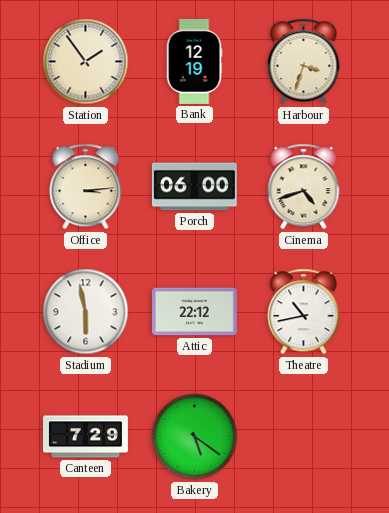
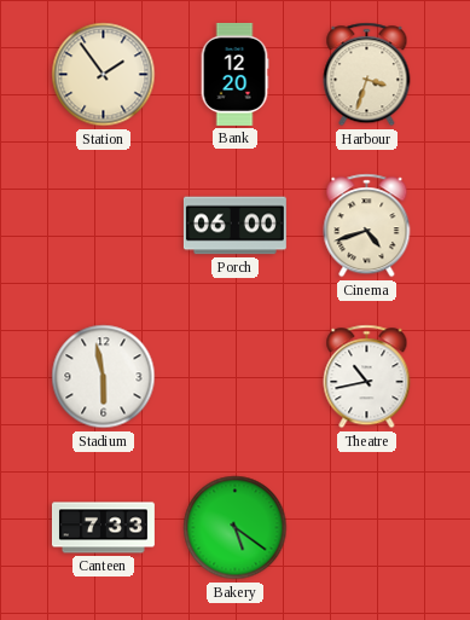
Bank: 12:19 -> 12:20 (234, 74)
Office: 3:14 -> none (86, 187)
Attic: 22:12 -> none (194, 312)
Canteen: 7:29 -> 7:33 (103, 528)
